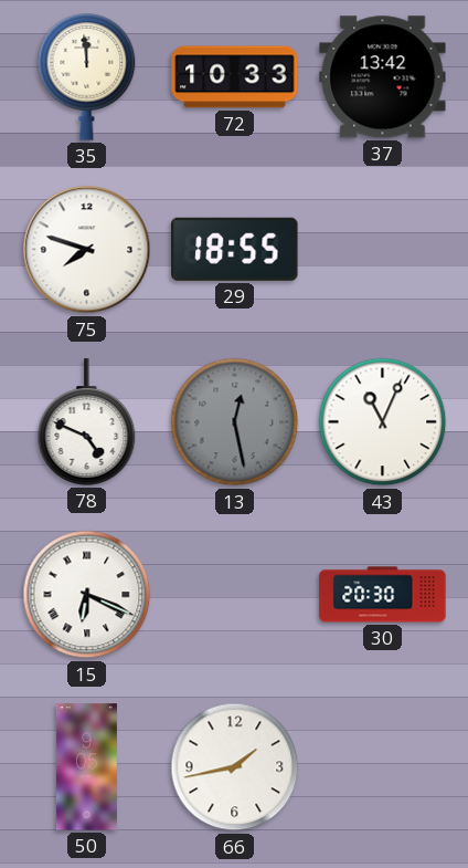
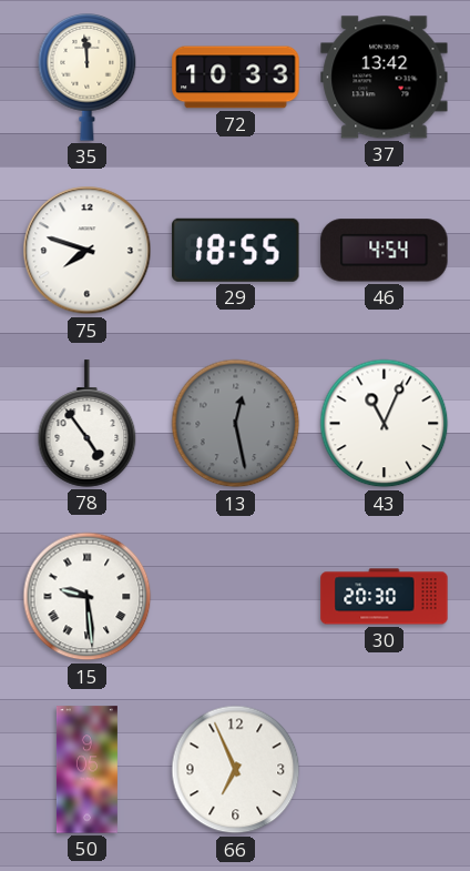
46: none -> 4:54 (385, 251)
78: 4:49 -> 4:54 (88, 424)
15: 6:19 -> 9:29 (88, 597)
66: 1:43 -> 6:56 (236, 770)
